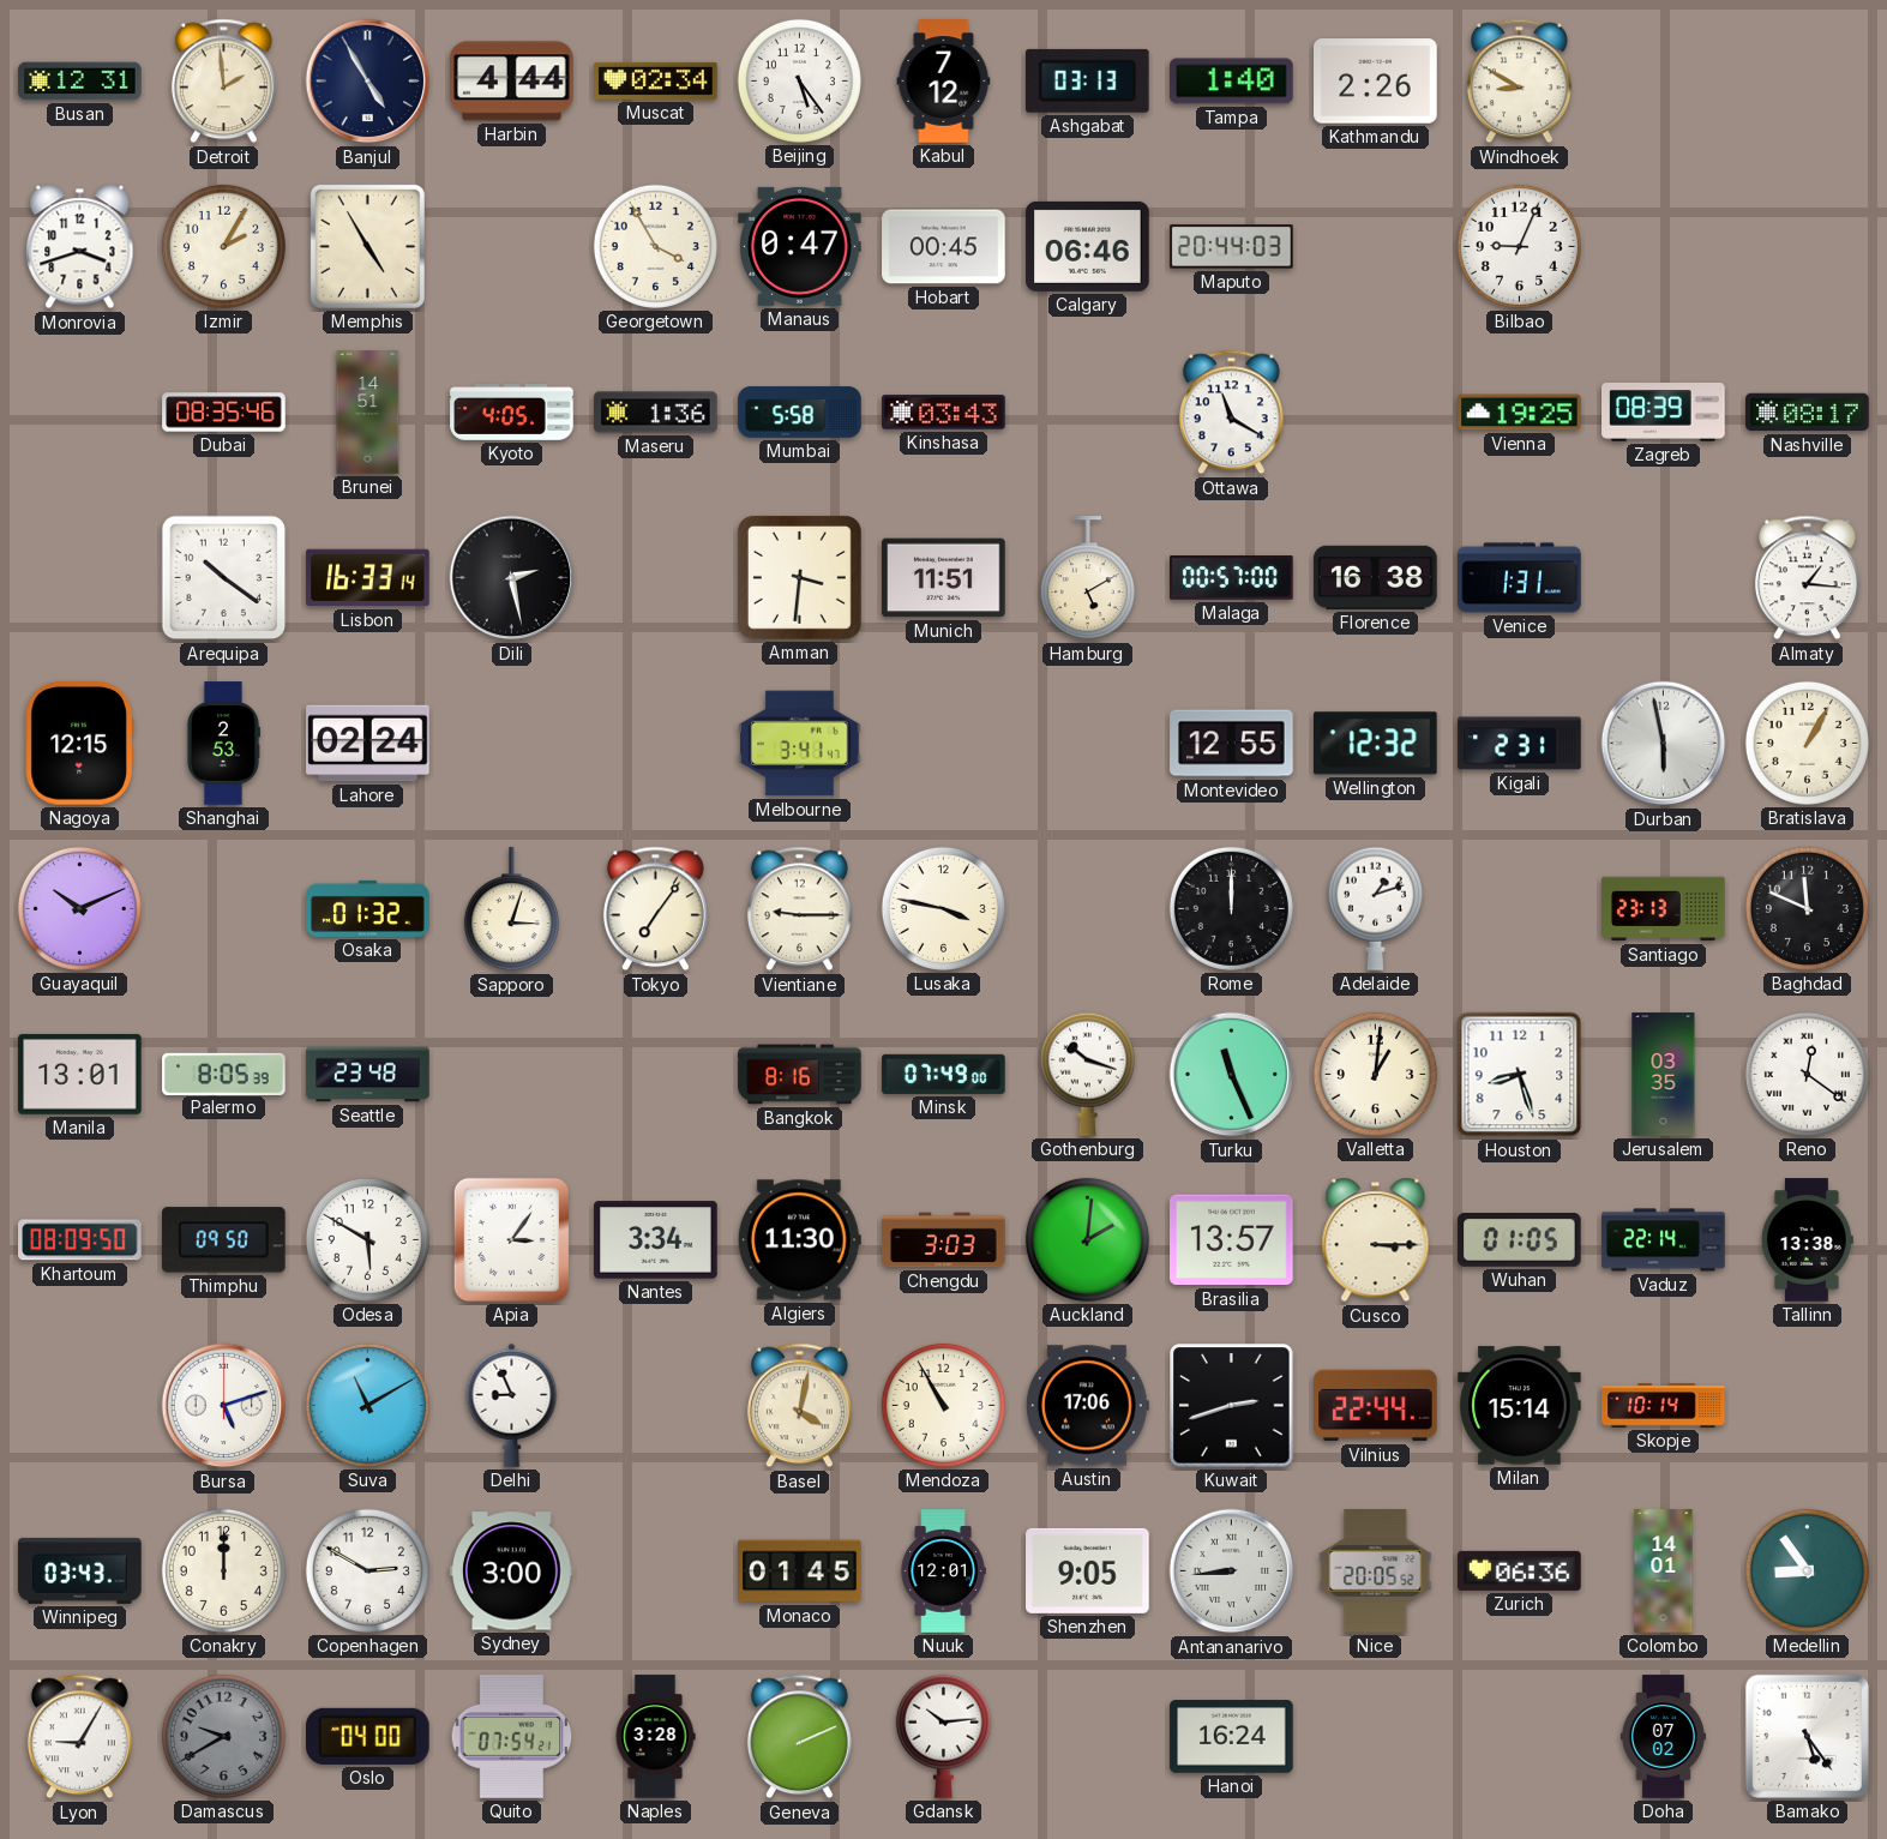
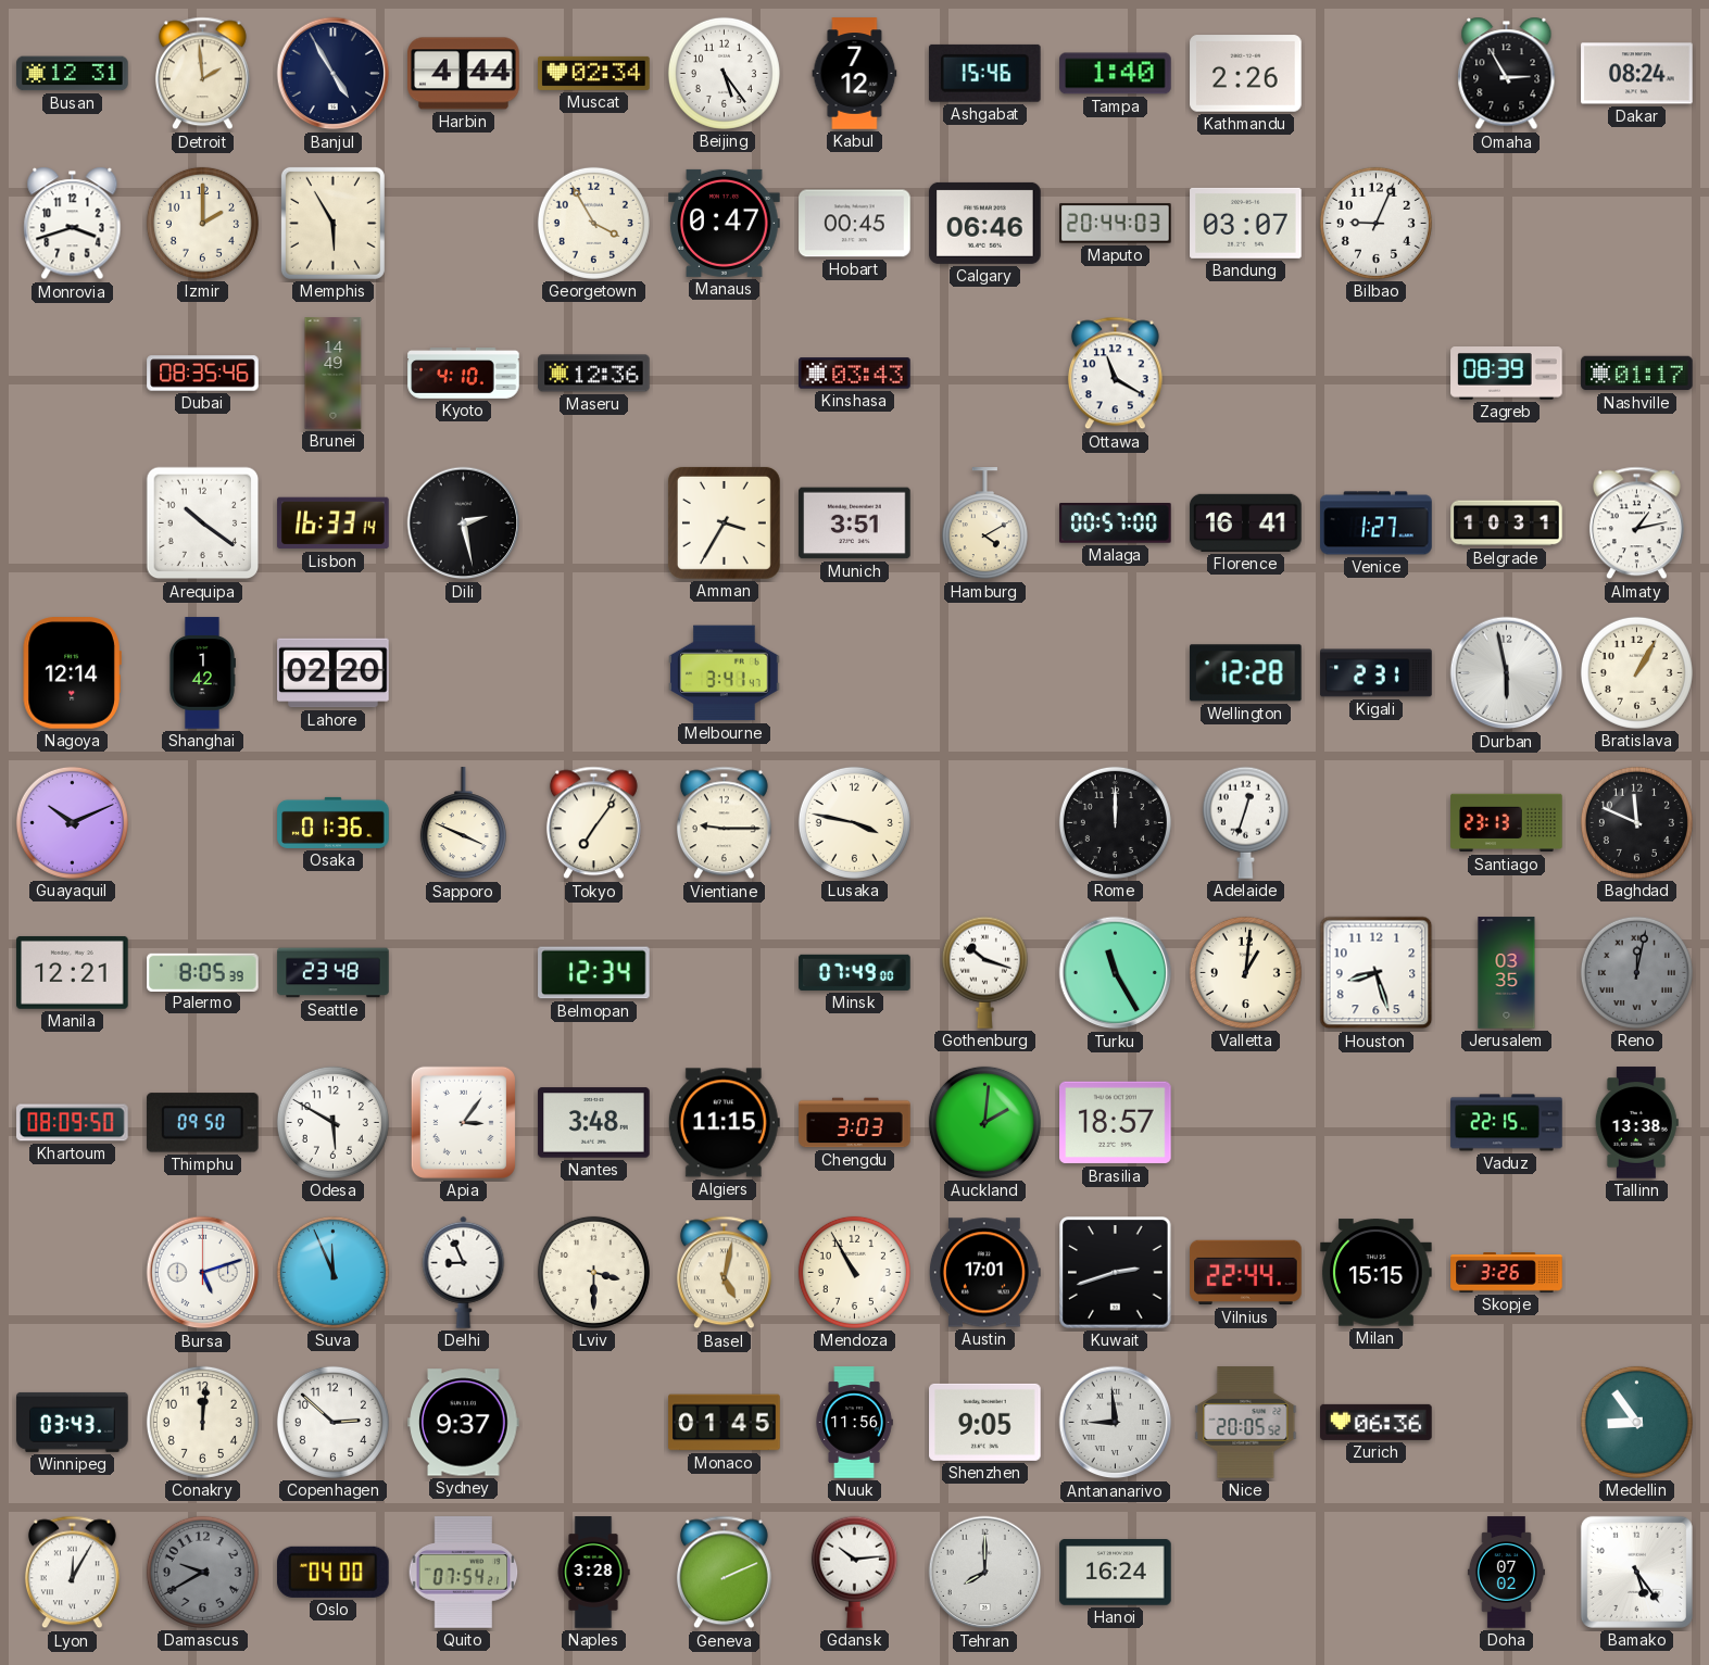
Ashgabat: 03:13 -> 15:46 (984, 73)
Windhoek: 8:50 -> none (1519, 82)
Omaha: none -> 2:55 (1507, 74)
Dakar: none -> 08:24 (1637, 74)
Izmir: 2:05 -> 2:00 (202, 223)
Memphis: 4:55 -> 5:55 (332, 223)
Bandung: none -> 03:07 (1246, 223)
Brunei: 14:51 -> 14:49 (334, 374)
Kyoto: 4:05 -> 4:10 (464, 374)
Maseru: 1:36 -> 12:36 (594, 374)
Mumbai: 5:58 -> none (800, 413)
Vienna: 19:25 -> none (1520, 413)
Nashville: 08:17 -> 01:17 (1637, 374)
Amman: 3:31 -> 3:35 (724, 522)
Munich: 11:51 -> 3:51 (855, 524)
Hamburg: 5:10 -> 4:10 (984, 524)
Florence: 16:38 -> 16:41 (1246, 522)
Venice: 1:31 -> 1:27 (1377, 524)
Belgrade: none -> 10:31 (1507, 524)
Almaty: 1:16 -> 1:13 (1636, 524)
Nagoya: 12:15 -> 12:14 (72, 673)
Shanghai: 2:53 -> 1:42 (203, 673)
Lahore: 02:24 -> 02:20 (334, 673)
Montevideo: 12:55 -> none (1232, 744)
Wellington: 12:32 -> 12:28 (1246, 673)
Osaka: 01:32 -> 01:36 (334, 822)
Sapporo: 3:03 -> 3:49 (463, 823)
Adelaide: 1:12 -> 12:33 (1245, 822)
Manila: 13:01 -> 12:21 (73, 973)
Belmopan: none -> 12:34 (594, 973)
Bangkok: 8:16 -> none (800, 1075)
Turku: 11:26 -> 11:25 (1116, 973)
Reno: 12:21 -> 12:02 (1636, 972)
Reno dial: white -> grey (1636, 972)
Nantes: 3:34 -> 3:48 (594, 1123)
Algiers: 11:30 -> 11:15 (724, 1123)
Brasilia: 13:57 -> 18:57 (1116, 1123)
Cusco: 3:15 -> none (1376, 1240)
Wuhan: 01:05 -> none (1520, 1240)
Vaduz: 22:14 -> 22:15 (1507, 1123)
Suva: 11:10 -> 11:56 (332, 1272)
Lviv: none -> 3:30 (593, 1272)
Basel: 4:02 -> 5:02 (724, 1273)
Austin: 17:06 -> 17:01 (984, 1273)
Milan: 15:14 -> 15:15 (1377, 1273)
Skopje: 10:14 -> 3:26 (1507, 1273)
Conakry: 12:00 -> 12:01 (202, 1422)
Copenhagen: 2:50 -> 2:52 (332, 1422)
Sydney: 3:00 -> 9:37 (464, 1423)
Nuuk: 12:01 -> 11:56 (854, 1423)
Antananarivo: 8:44 -> 8:59 (1116, 1423)
Colombo: 14:01 -> none (1664, 1571)
Lyon: 9:05 -> 12:05 (72, 1573)
Tehran: none -> 8:00 (985, 1573)
